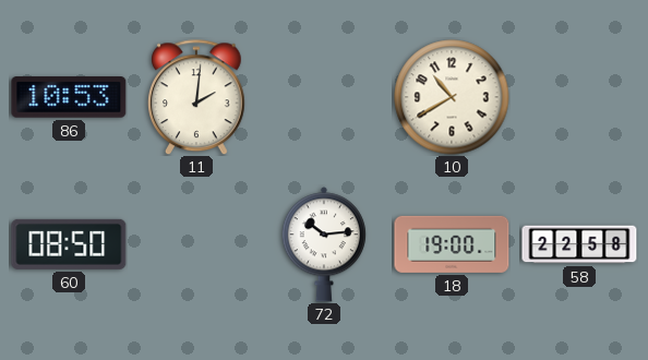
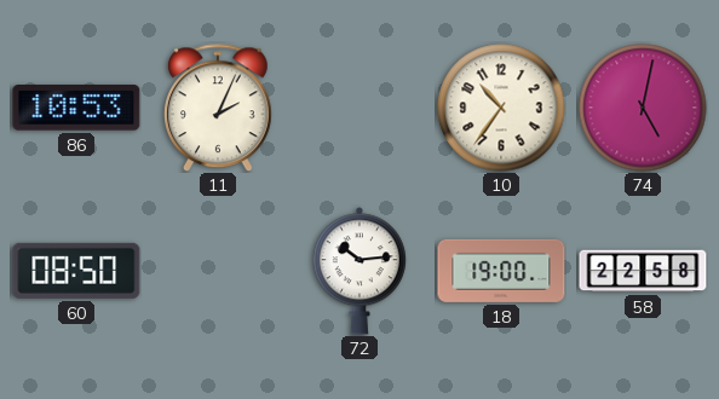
11: 2:01 -> 2:04 (219, 108)
10: 10:40 -> 10:36 (501, 108)
74: none -> 5:02 (643, 108)
